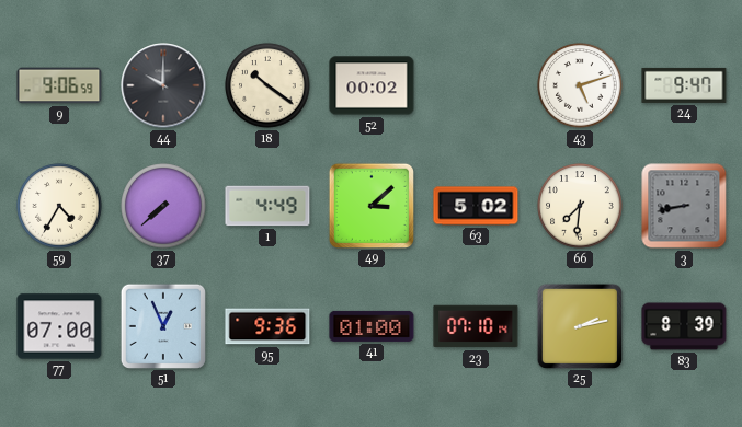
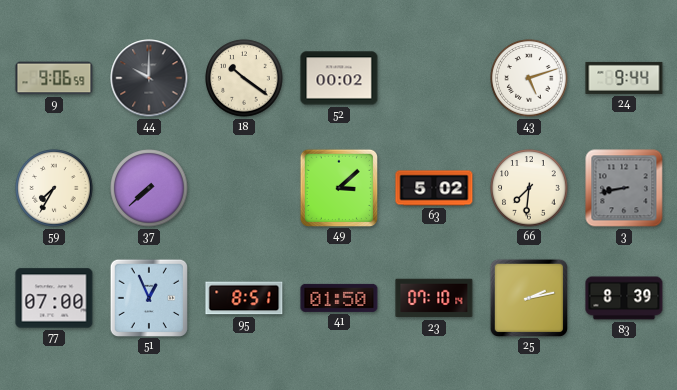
24: 9:47 -> 9:44 (624, 78)
59: 4:35 -> 7:35 (54, 188)
1: 4:49 -> none (267, 206)
95: 9:36 -> 8:51 (244, 298)
41: 01:00 -> 01:50 (339, 298)
